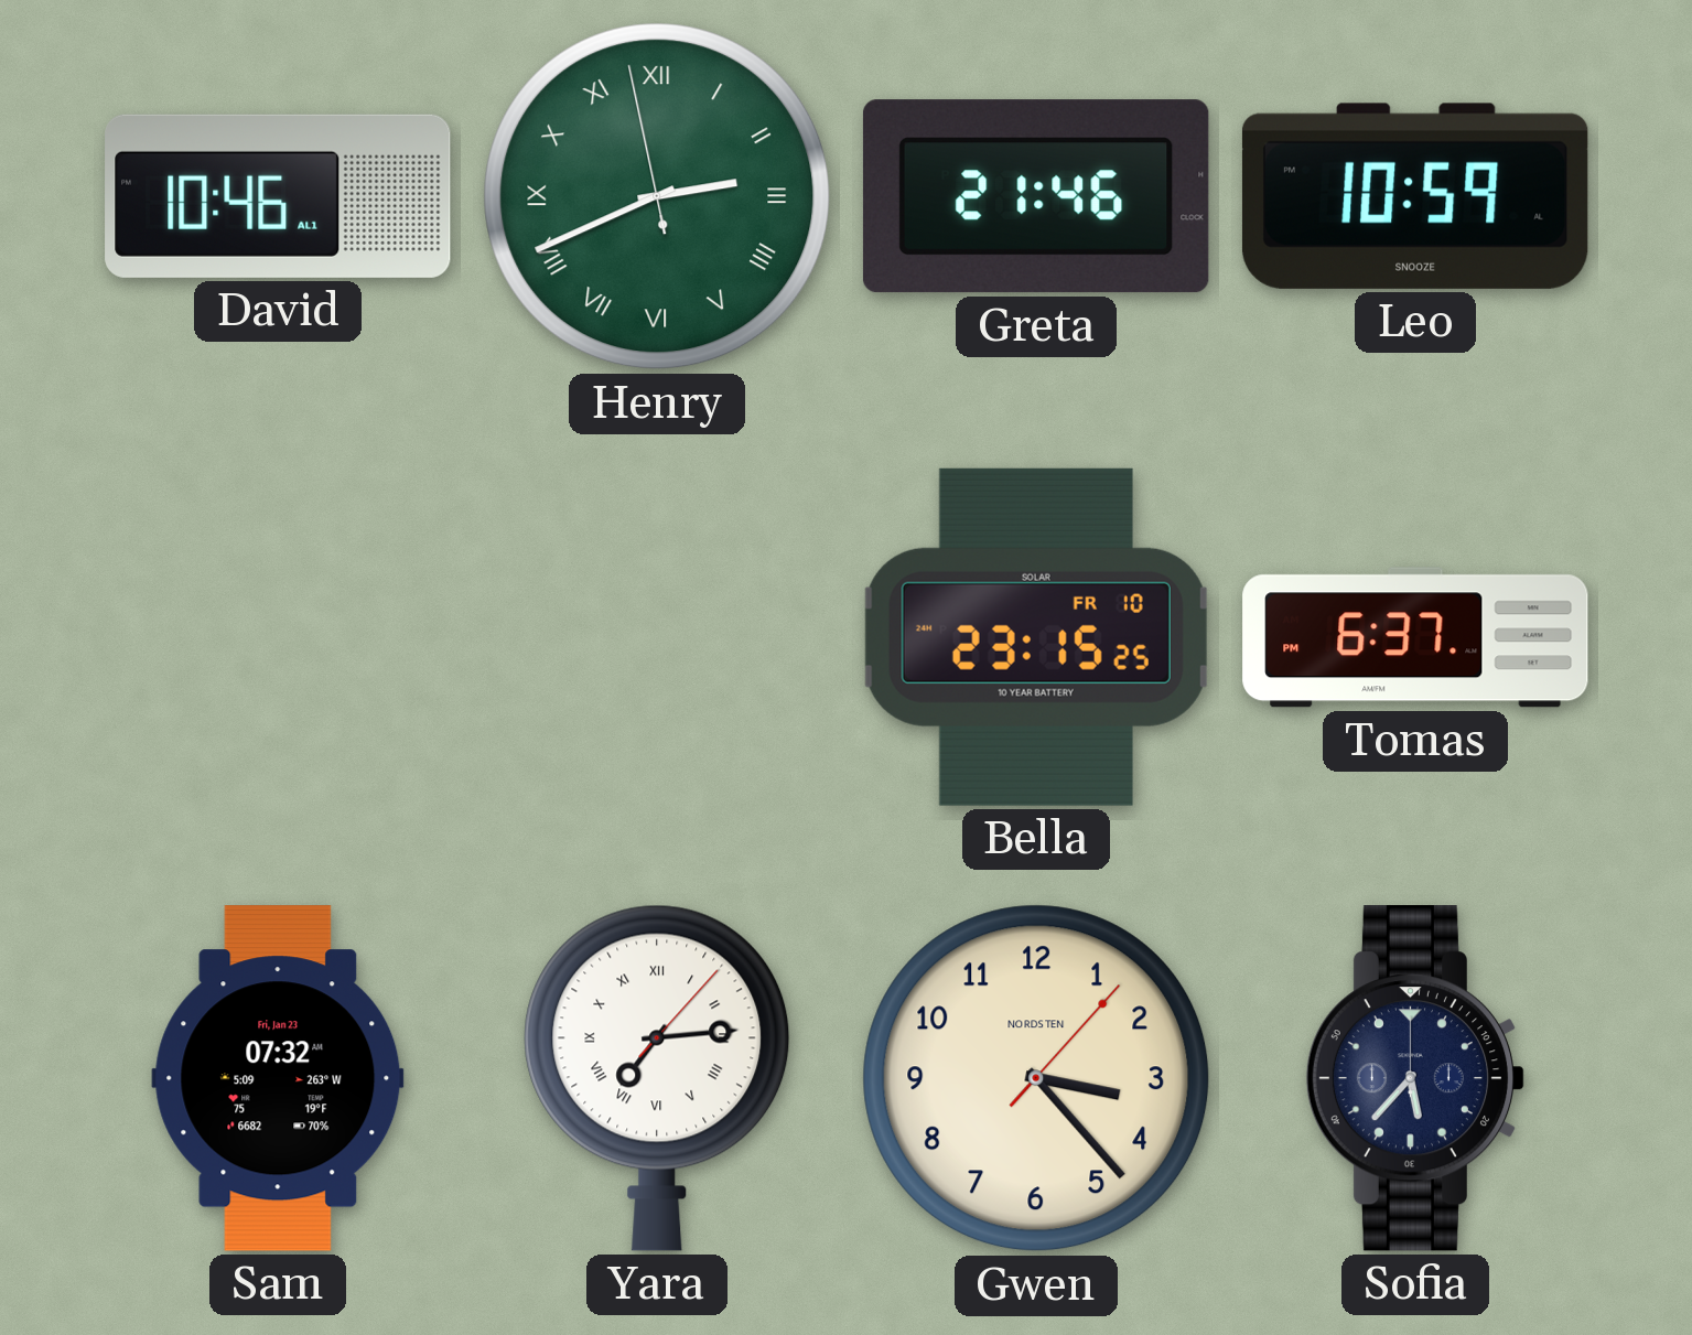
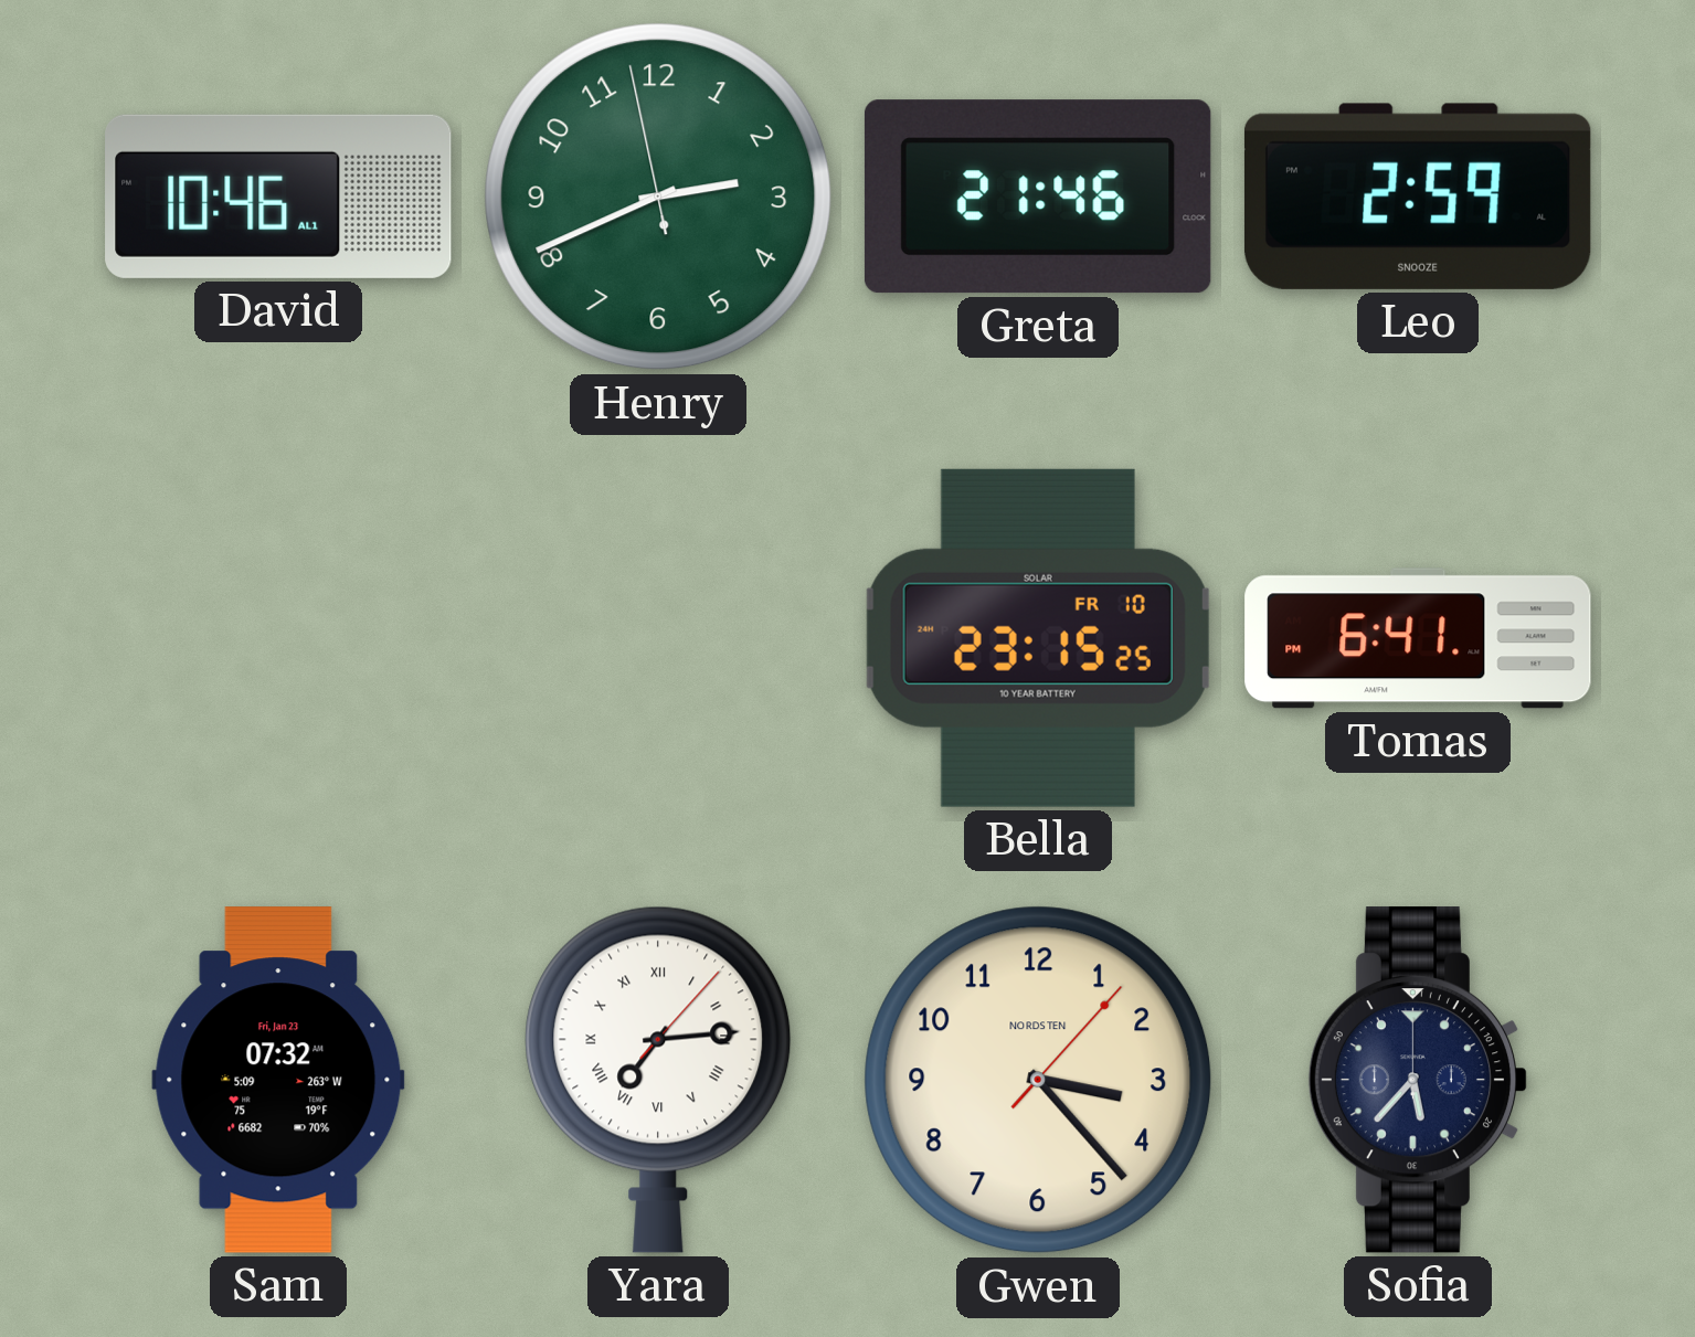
Henry numerals: Roman -> Arabic (658, 197)
Leo: 10:59 -> 2:59 (1418, 197)
Tomas: 6:37 -> 6:41 (1418, 638)
